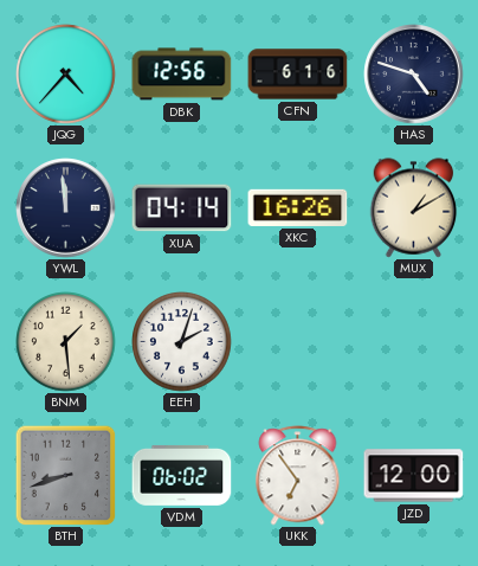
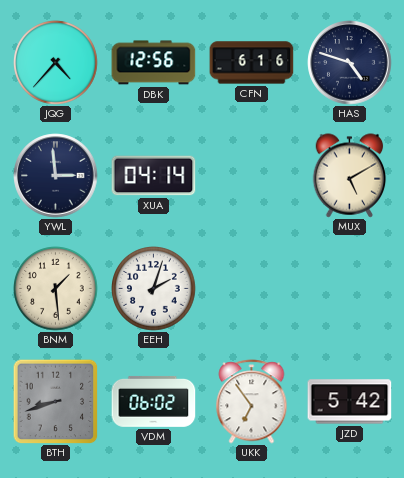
YWL: 11:59 -> 2:59 (56, 176)
XKC: 16:26 -> none (298, 207)
MUX: 1:10 -> 5:10 (350, 176)
JZD: 12:00 -> 5:42 (350, 402)
